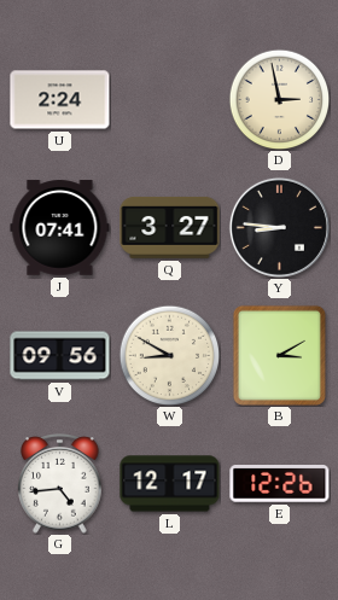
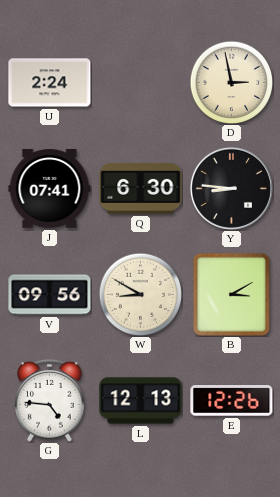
Q: 3:27 -> 6:30 (141, 188)
G: 4:44 -> 4:46 (50, 401)
L: 12:17 -> 12:13 (141, 401)
